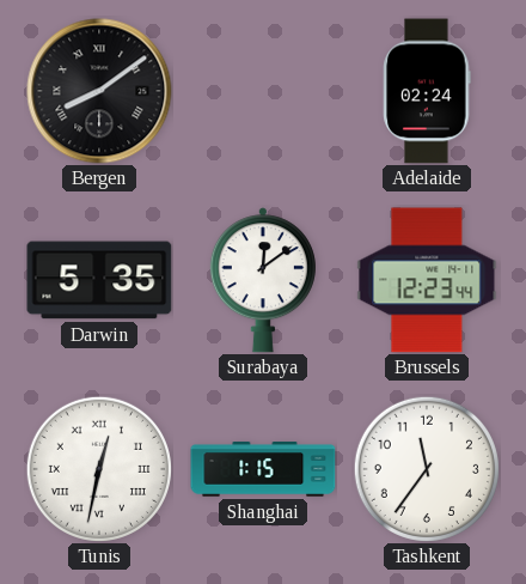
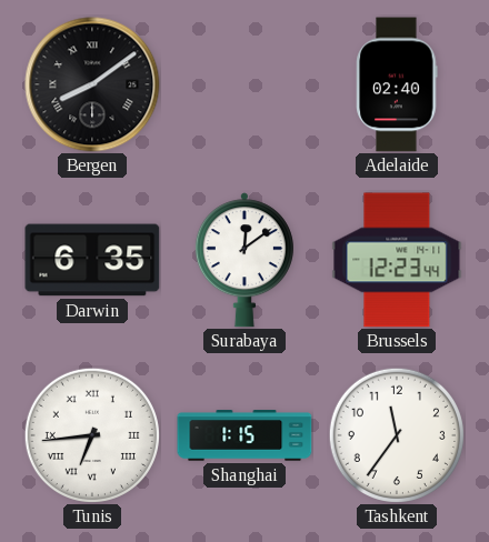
Adelaide: 02:24 -> 02:40 (397, 84)
Darwin: 5:35 -> 6:35 (92, 260)
Tunis: 12:32 -> 6:44 (92, 435)
